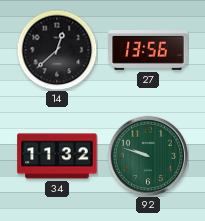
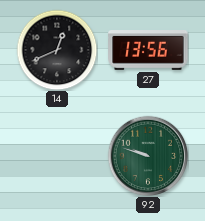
14: 12:38 -> 12:41 (57, 50)
34: 11:32 -> none (57, 156)
